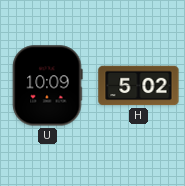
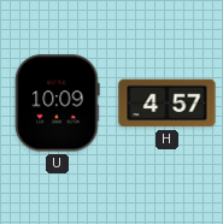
H: 5:02 -> 4:57 (168, 104)
